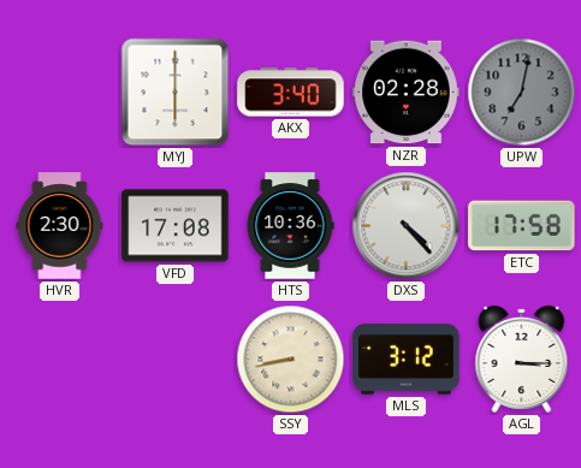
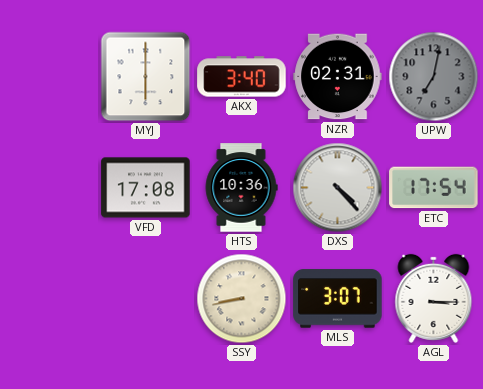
NZR: 02:28 -> 02:31 (338, 77)
HVR: 2:30 -> none (60, 226)
ETC: 17:58 -> 17:54 (434, 188)
MLS: 3:12 -> 3:07 (338, 299)
